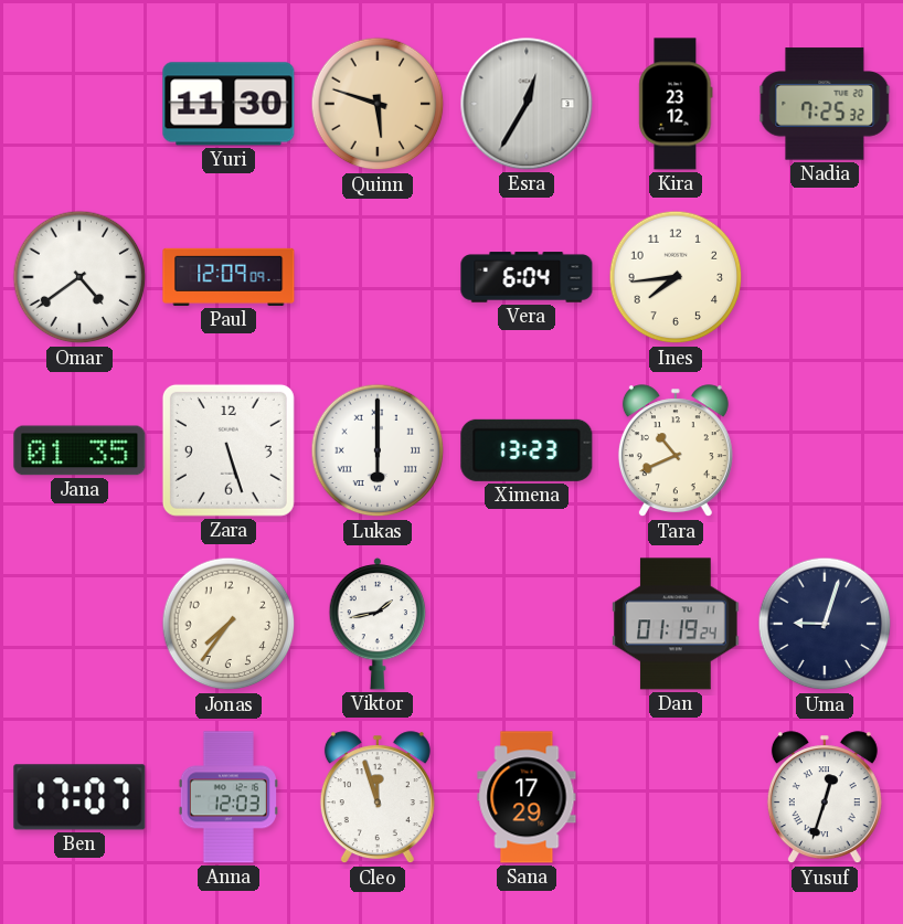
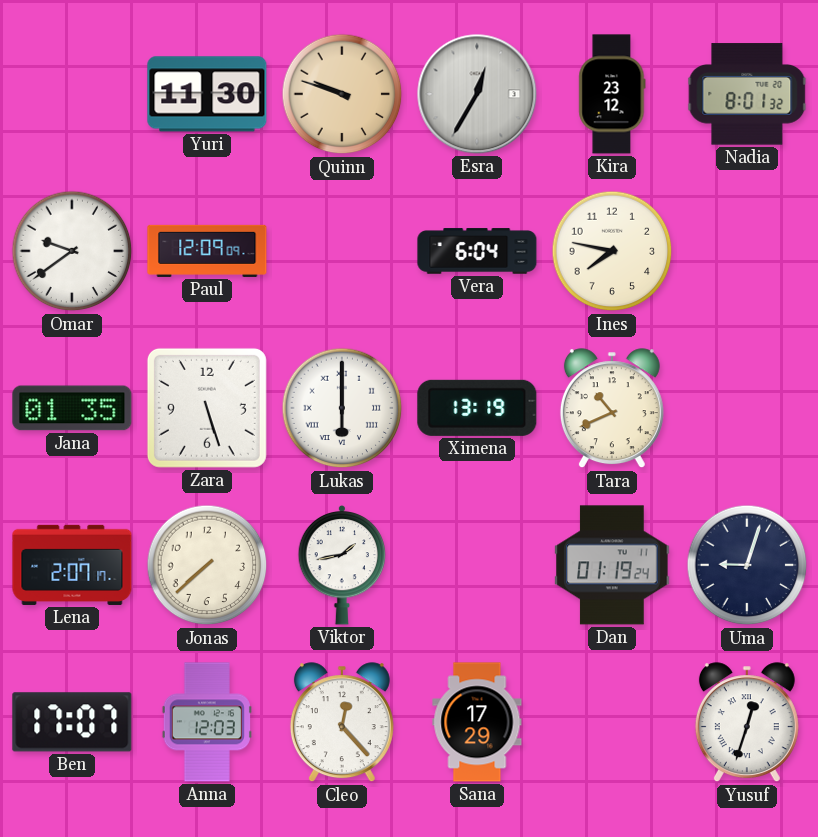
Quinn: 5:48 -> 9:48 (342, 94)
Nadia: 7:25 -> 8:01 (747, 94)
Omar: 4:39 -> 9:39 (72, 251)
Ines: 7:44 -> 7:47 (612, 251)
Ximena: 13:23 -> 13:19 (477, 408)
Lena: none -> 2:07 (72, 565)
Jonas: 7:36 -> 7:38 (207, 565)
Cleo: 11:57 -> 12:23 (342, 723)
